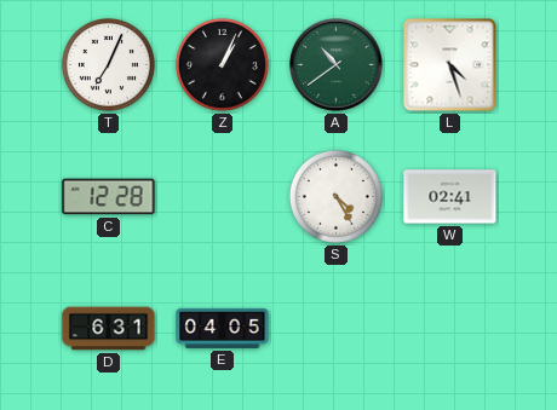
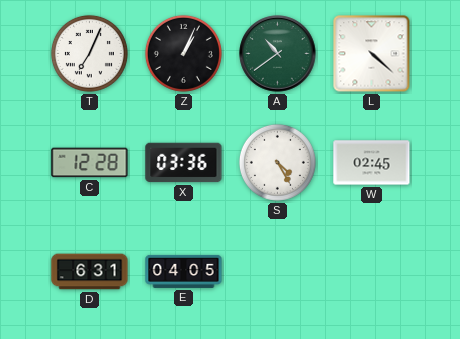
L: 4:27 -> 4:22 (372, 54)
X: none -> 03:36 (184, 163)
W: 02:41 -> 02:45 (372, 163)
